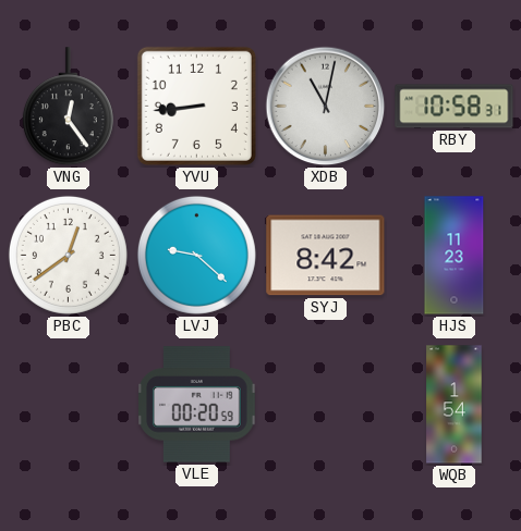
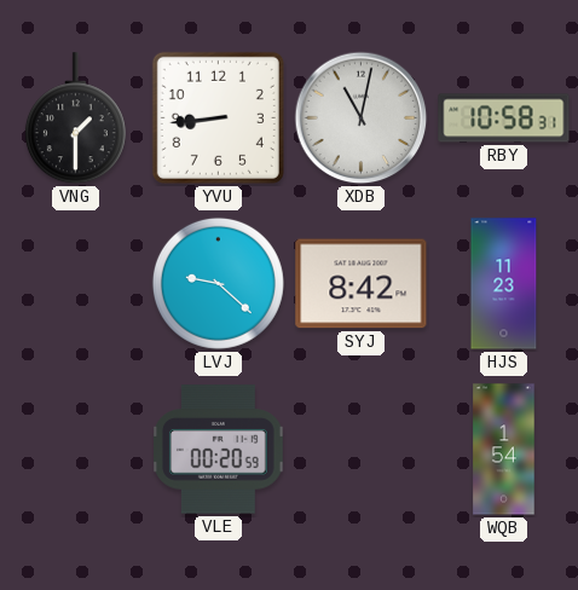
VNG: 12:24 -> 1:30 (75, 118)
PBC: 12:39 -> none (68, 255)
